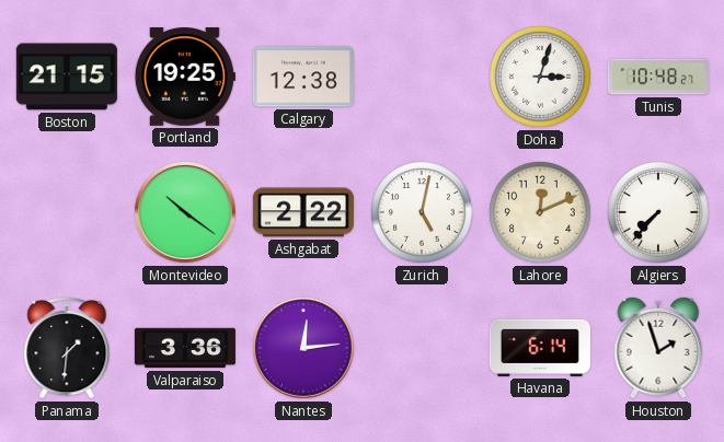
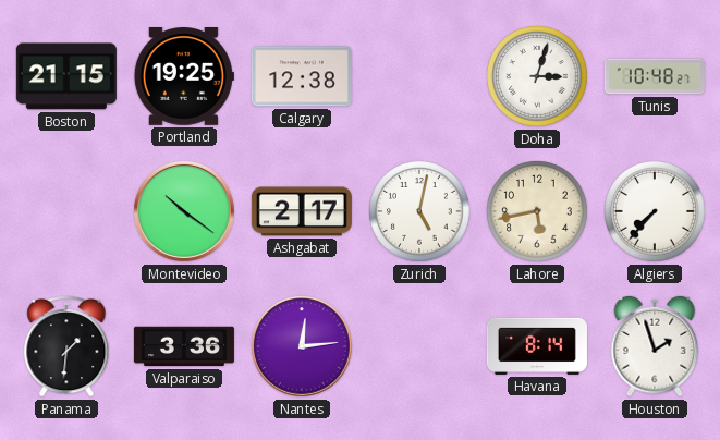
Ashgabat: 2:22 -> 2:17 (302, 211)
Lahore: 12:11 -> 5:43 (538, 212)
Havana: 6:14 -> 8:14 (537, 346)
